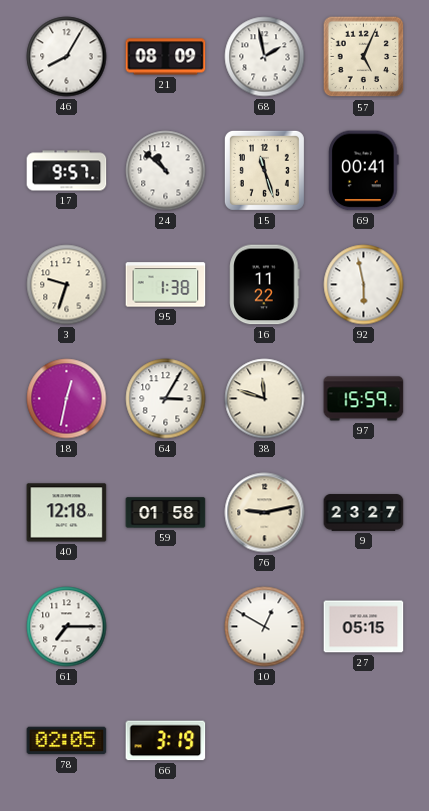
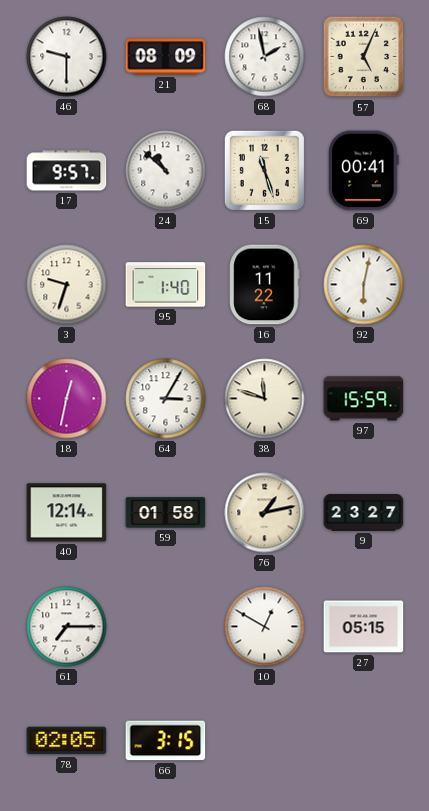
46: 8:05 -> 9:30 (67, 57)
95: 1:38 -> 1:40 (166, 285)
92: 5:58 -> 6:02 (364, 285)
40: 12:18 -> 12:14 (67, 513)
76: 9:13 -> 1:13 (265, 513)
66: 3:19 -> 3:15 (166, 741)
